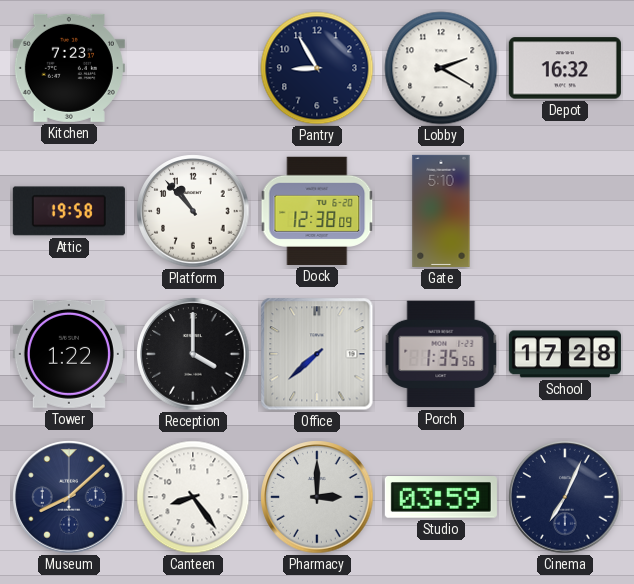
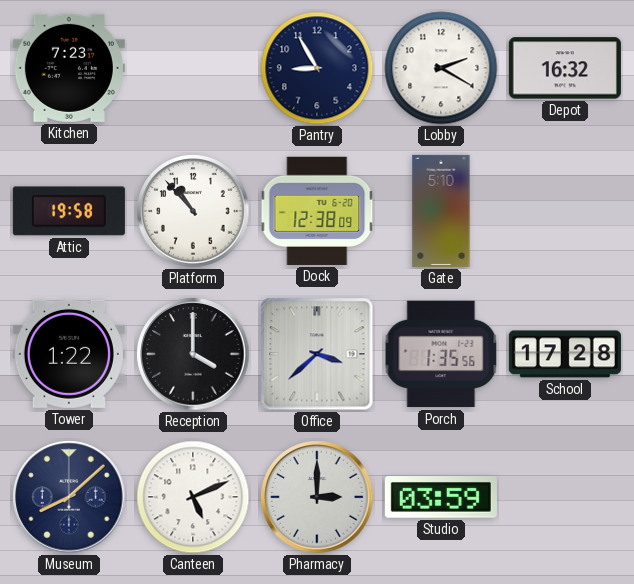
Office: 7:38 -> 3:38 (317, 354)
Canteen: 8:24 -> 5:11 (193, 497)
Cinema: 7:04 -> none (565, 497)
